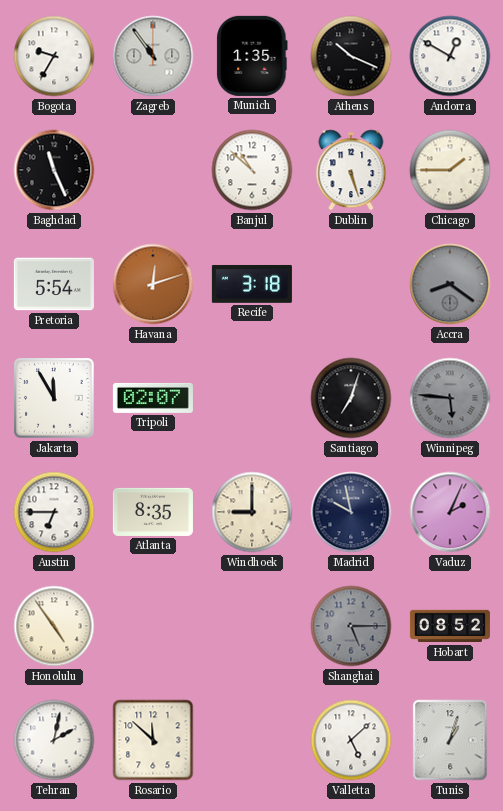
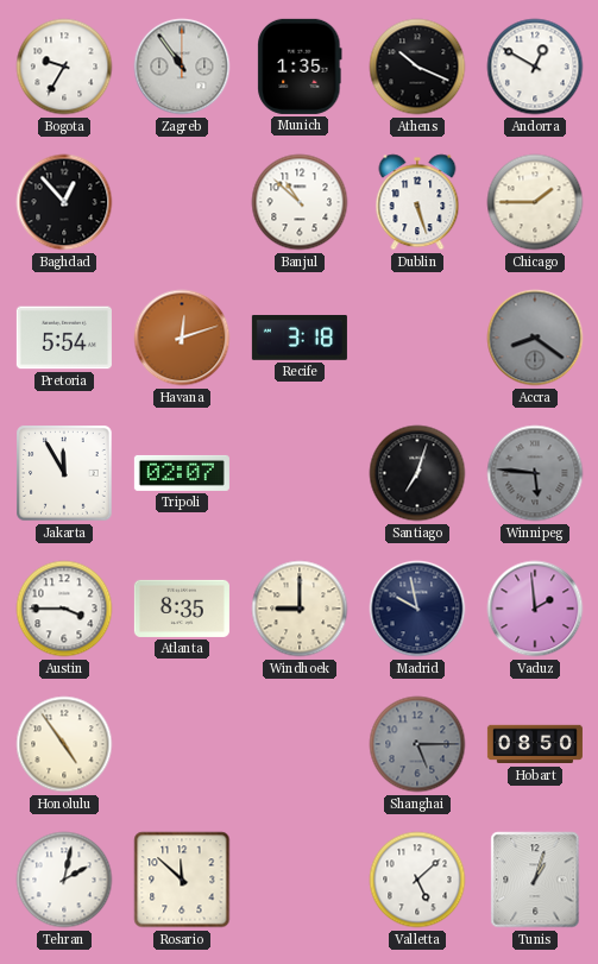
Baghdad: 11:26 -> 12:53 (64, 202)
Austin: 6:45 -> 3:45 (64, 609)
Vaduz: 2:04 -> 1:59 (535, 609)
Hobart: 08:52 -> 08:50 (535, 744)
